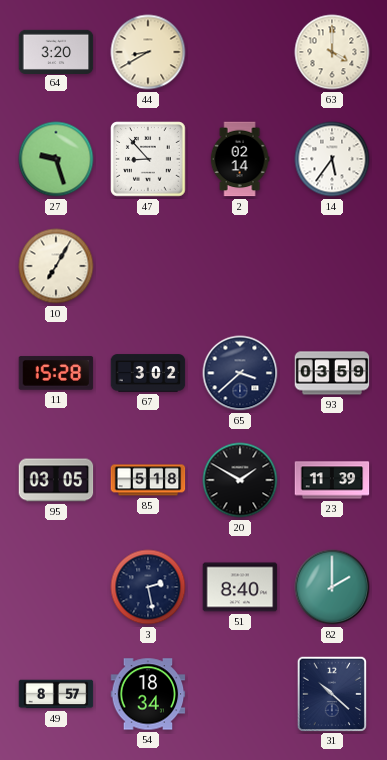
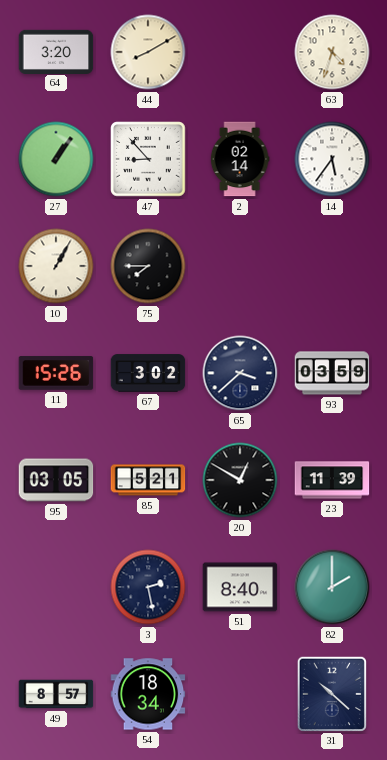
44: 8:40 -> 8:10 (148, 52)
63: 4:00 -> 4:33 (332, 52)
27: 9:27 -> 1:06 (56, 159)
10: 7:05 -> 1:05 (56, 266)
75: none -> 7:45 (148, 266)
11: 15:28 -> 15:26 (56, 373)
85: 5:18 -> 5:21 (148, 480)
20: 1:50 -> 12:50 (240, 480)
